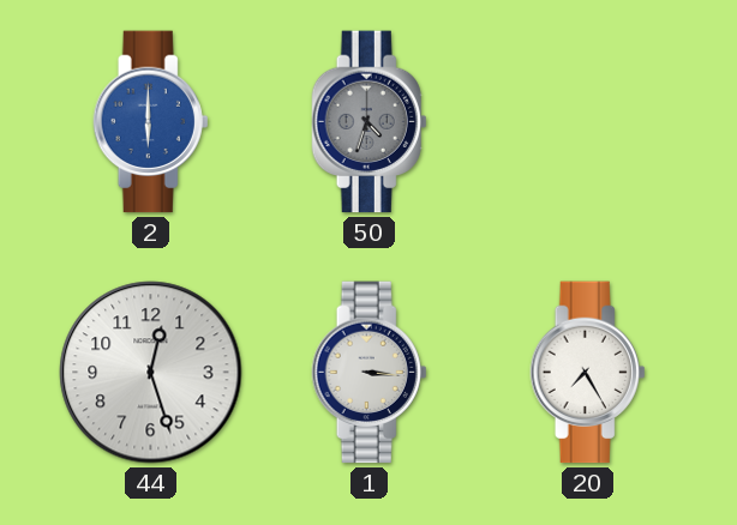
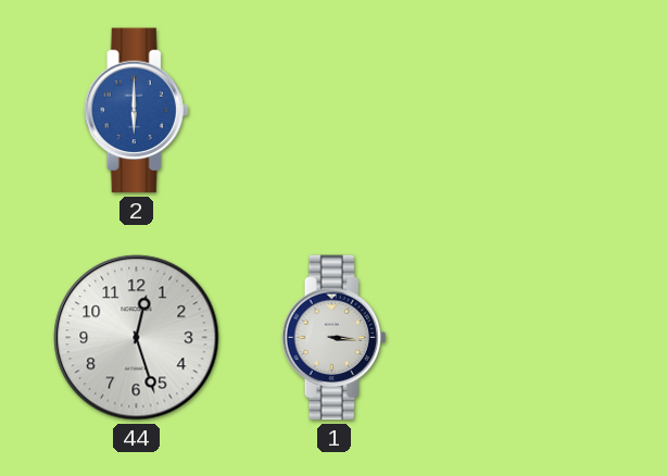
50: 4:33 -> none (370, 122)
20: 7:25 -> none (588, 373)
